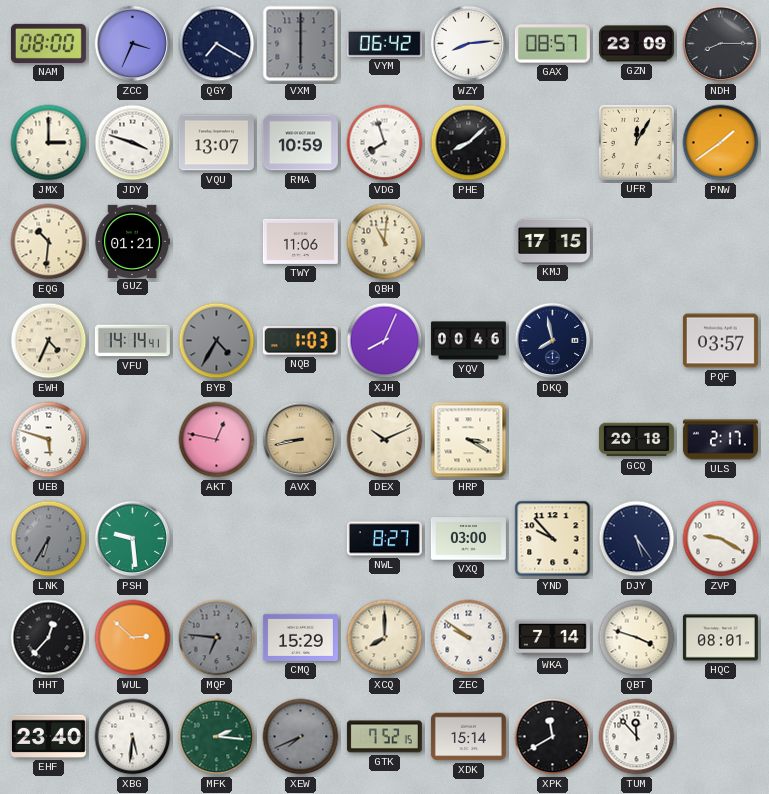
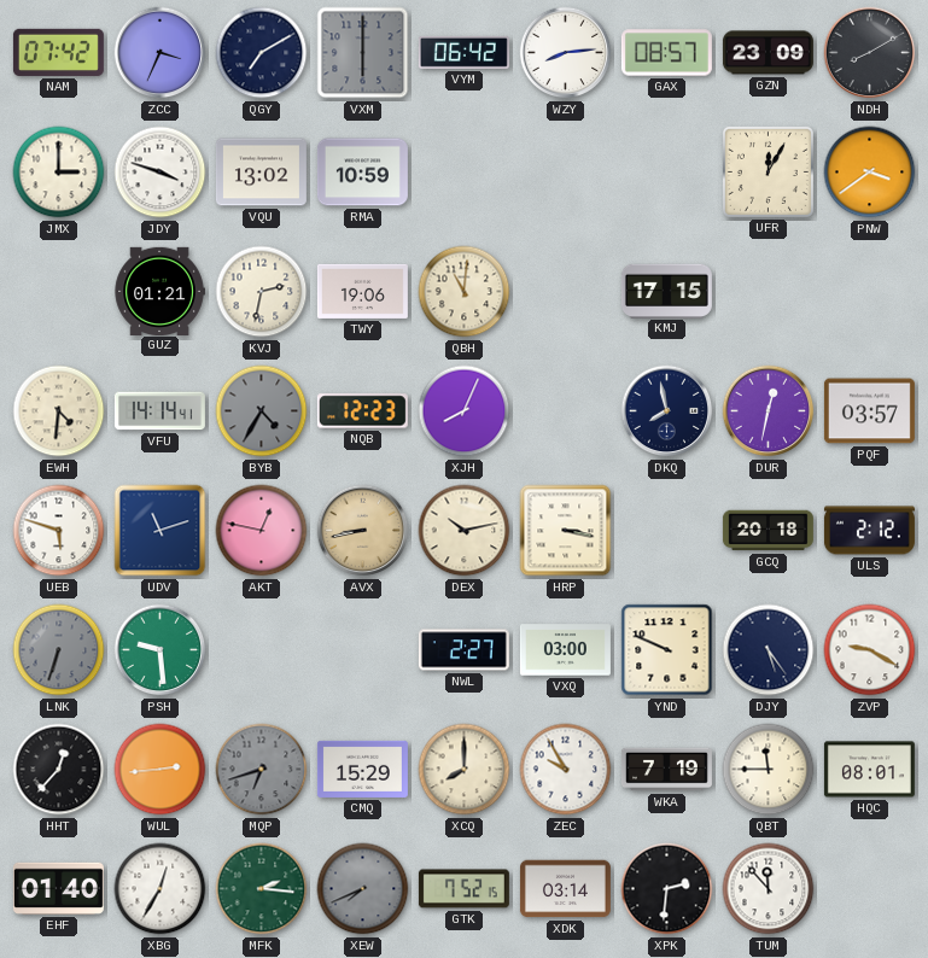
NAM: 08:00 -> 07:42 (58, 52)
QGY: 7:20 -> 7:10 (262, 53)
NDH: 8:15 -> 8:10 (870, 53)
VQU: 13:07 -> 13:02 (261, 173)
VDG: 7:57 -> none (385, 143)
PHE: 8:08 -> none (469, 143)
PNW: 1:39 -> 3:39 (870, 173)
EQG: 10:31 -> none (49, 242)
KVJ: none -> 2:32 (262, 292)
TWY: 11:06 -> 19:06 (362, 291)
EWH: 4:34 -> 4:31 (59, 411)
NQB: 1:03 -> 12:23 (362, 411)
YQV: 00:46 -> none (468, 341)
DUR: none -> 12:32 (769, 411)
UDV: none -> 11:12 (160, 531)
DEX: 10:11 -> 10:13 (465, 531)
HRP: 3:20 -> 3:17 (566, 531)
ULS: 2:17 -> 2:12 (869, 531)
LNK: 6:35 -> 6:33 (59, 650)
NWL: 8:27 -> 2:27 (463, 650)
YND: 9:53 -> 9:49 (667, 650)
WUL: 2:52 -> 2:44 (160, 770)
MQP: 6:46 -> 6:42 (262, 770)
ZEC: 9:51 -> 9:55 (566, 770)
WKA: 7:14 -> 7:19 (666, 770)
QBT: 3:48 -> 11:45 (769, 770)
EHF: 23:40 -> 01:40 (58, 888)
XBG: 5:31 -> 12:35 (160, 889)
XDK: 15:14 -> 03:14 (565, 889)
XPK: 11:40 -> 2:31 (667, 889)
